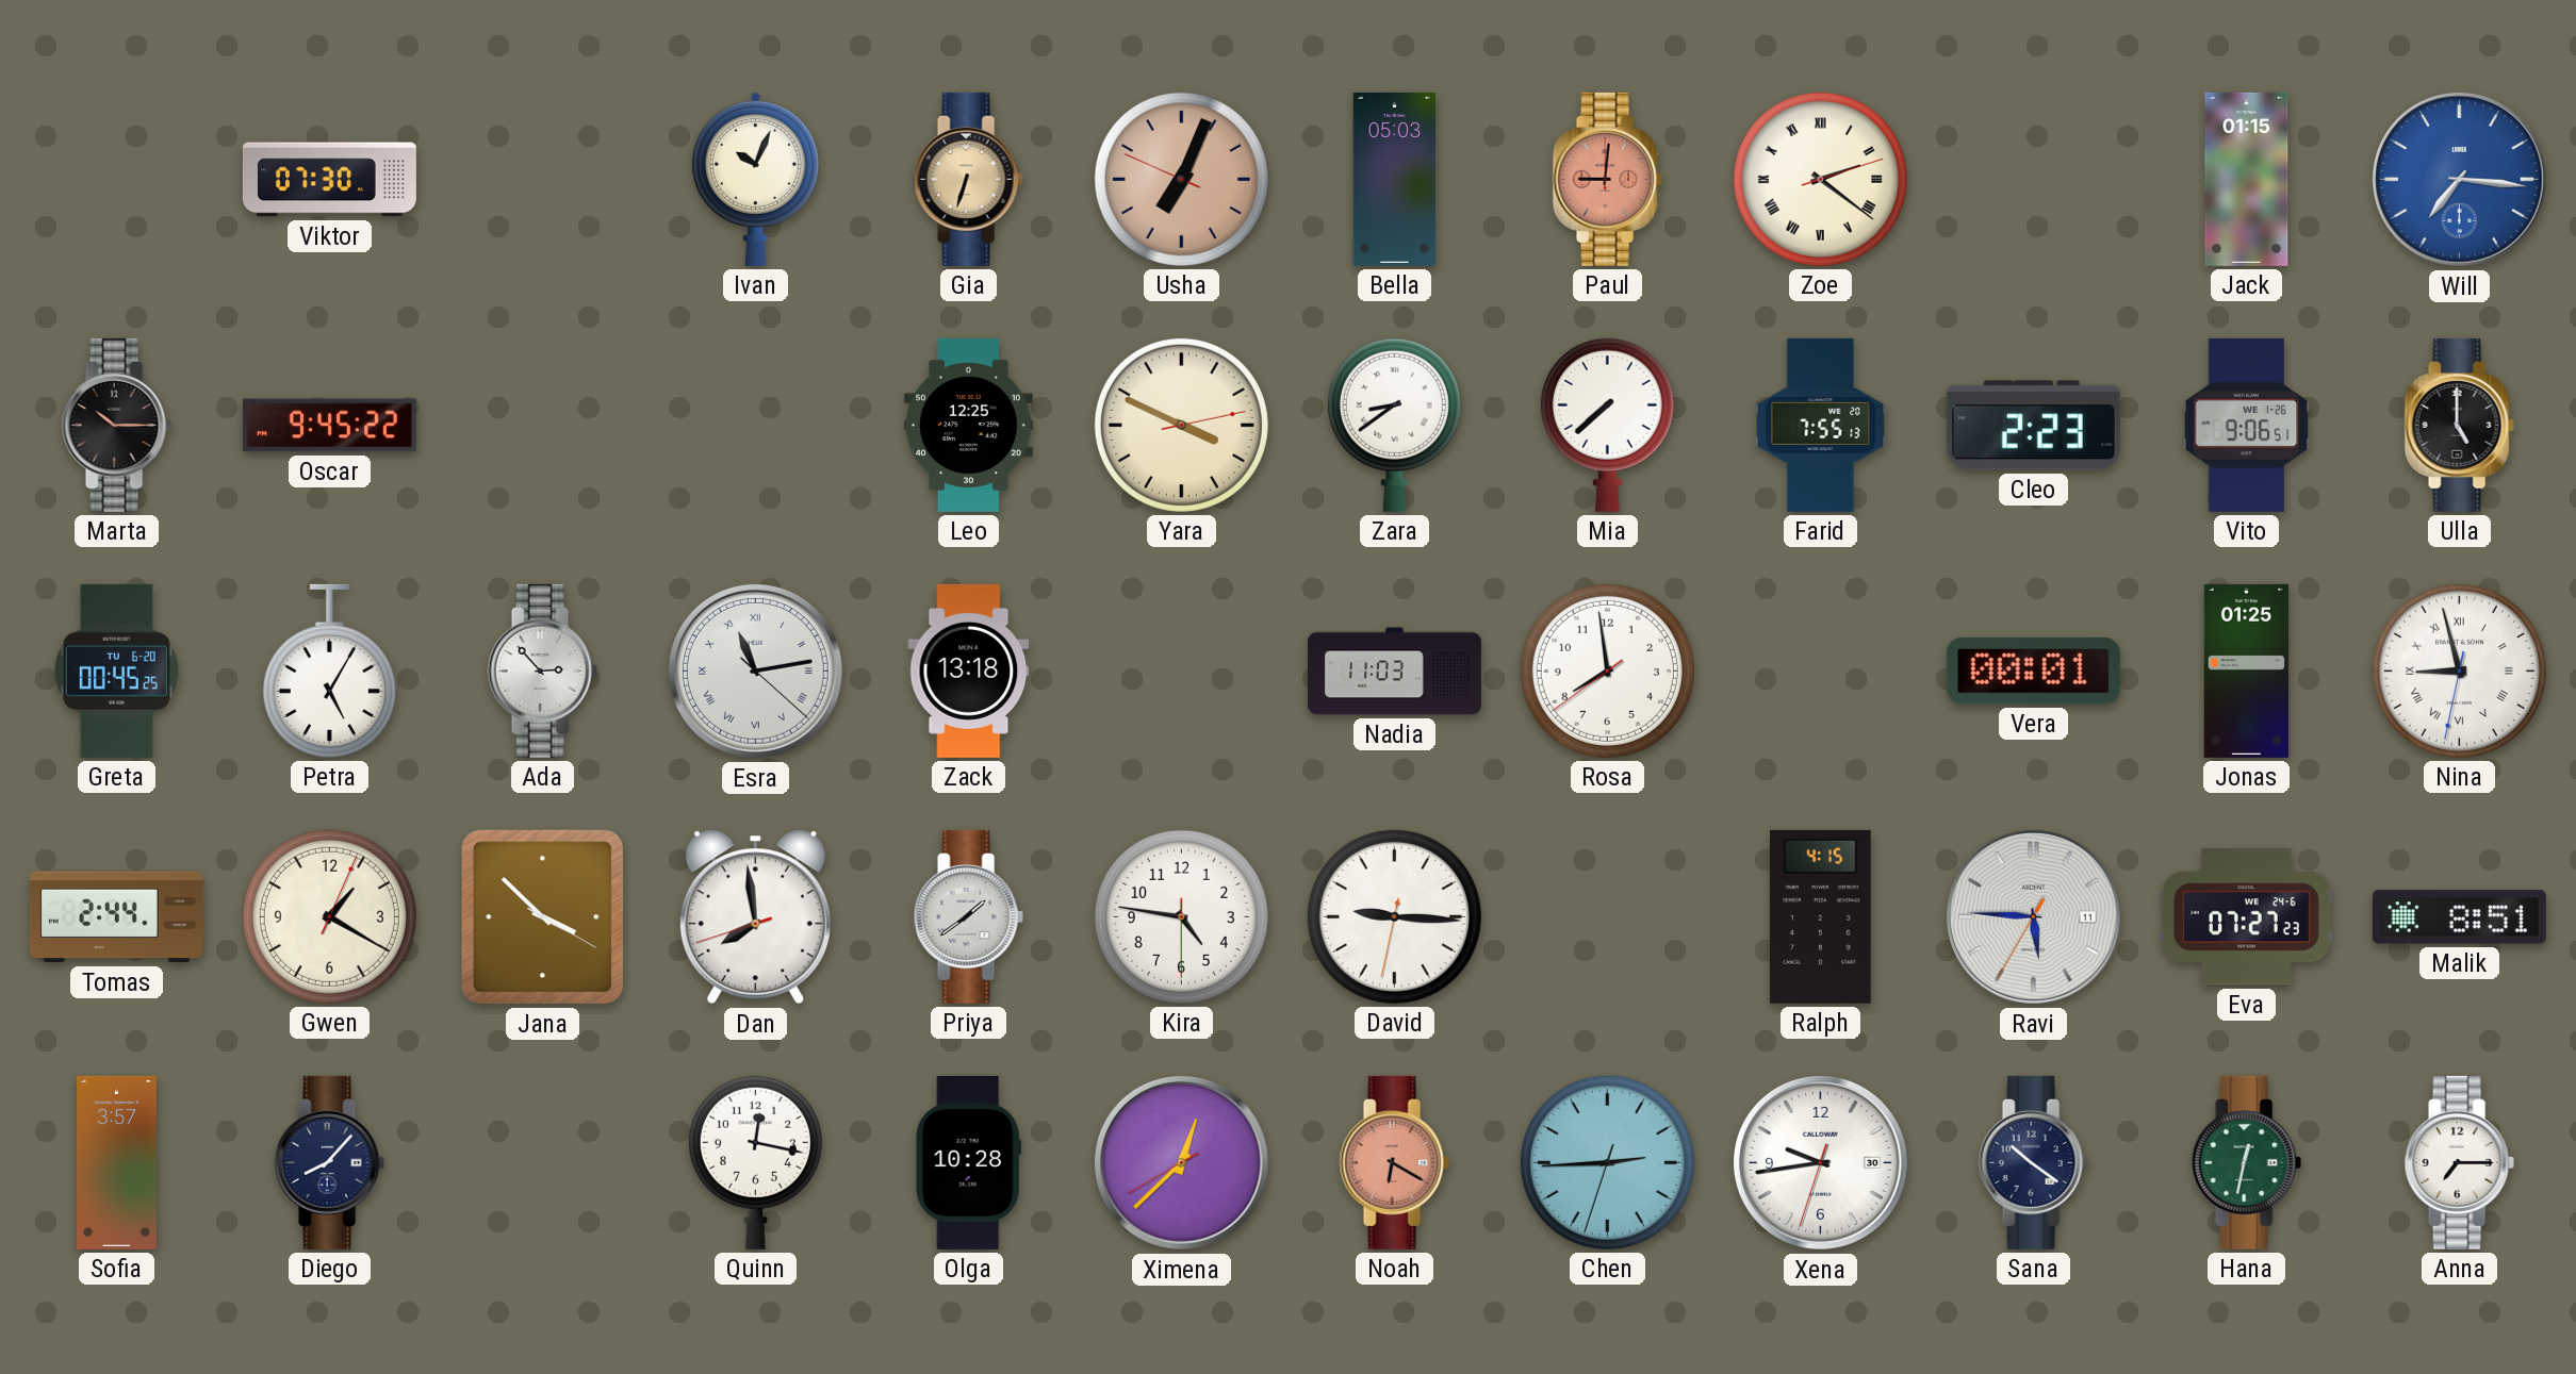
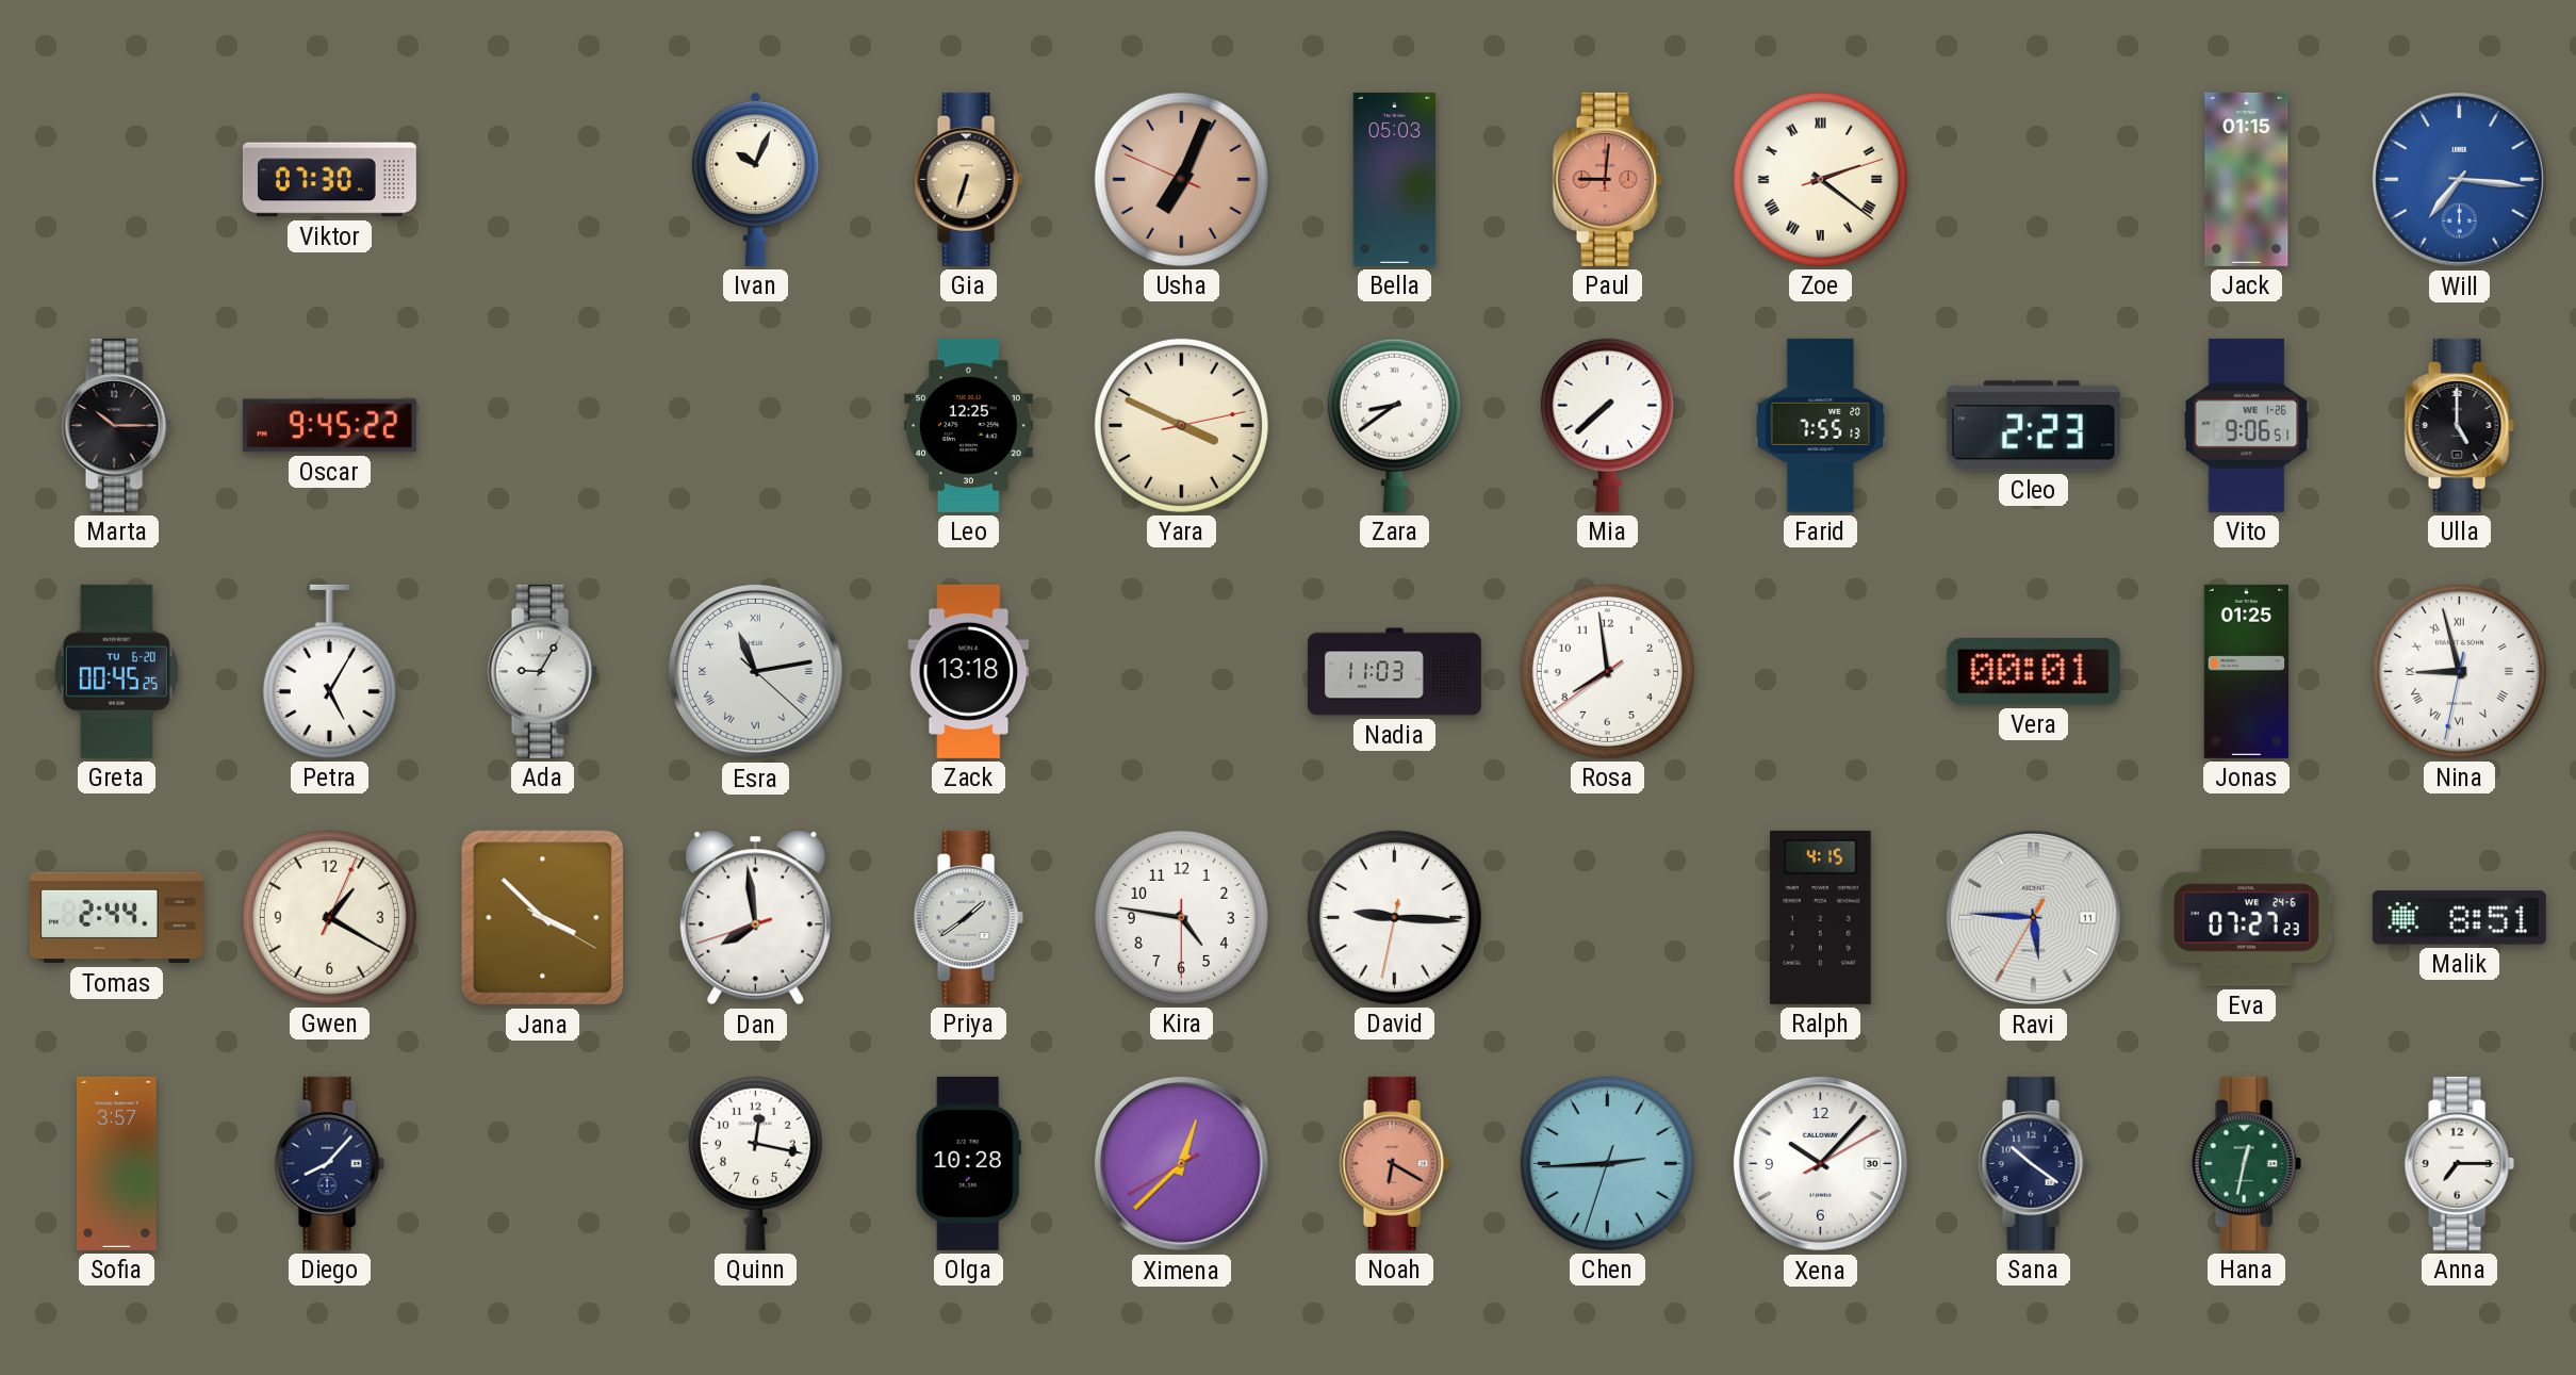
Ada: 2:53 -> 9:05 (542, 671)
Xena: 9:43 -> 10:07 (1820, 1163)
